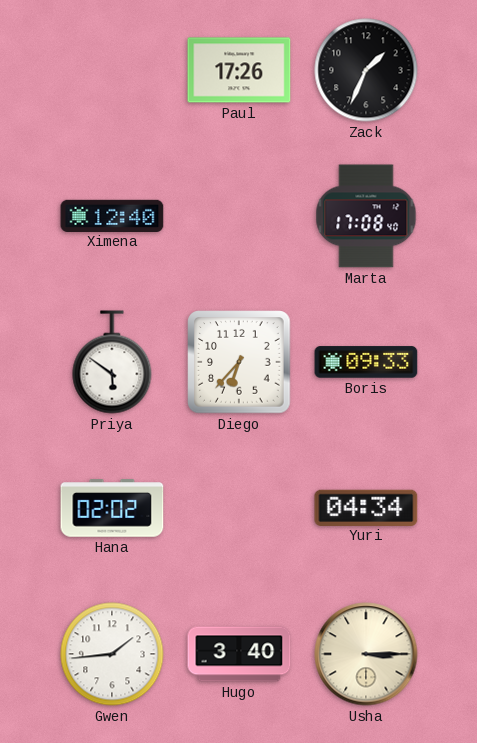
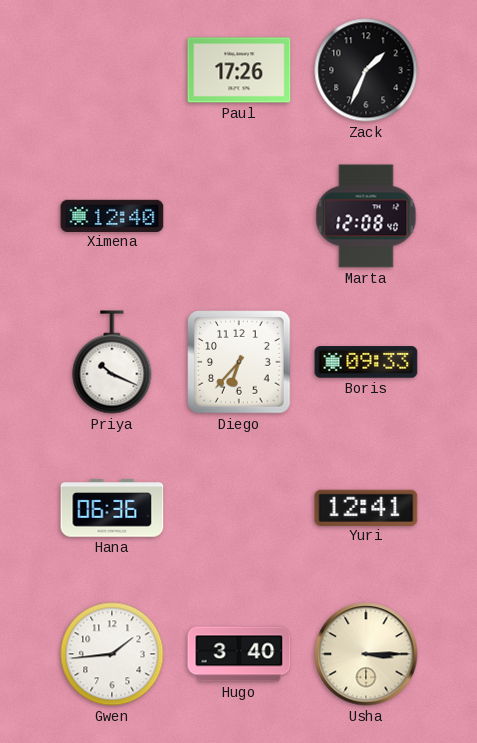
Marta: 17:08 -> 12:08 (366, 216)
Priya: 5:51 -> 10:19 (112, 362)
Hana: 02:02 -> 06:36 (112, 508)
Yuri: 04:34 -> 12:41 (366, 507)
